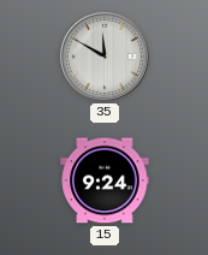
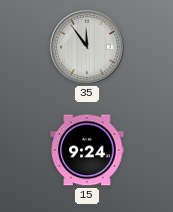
35: 11:50 -> 11:54 (88, 48)
